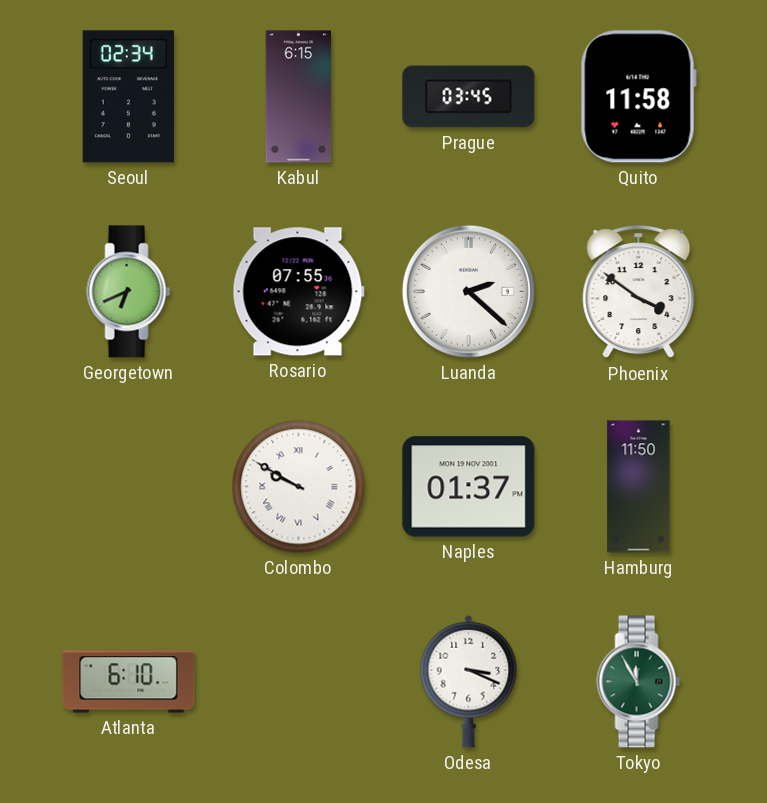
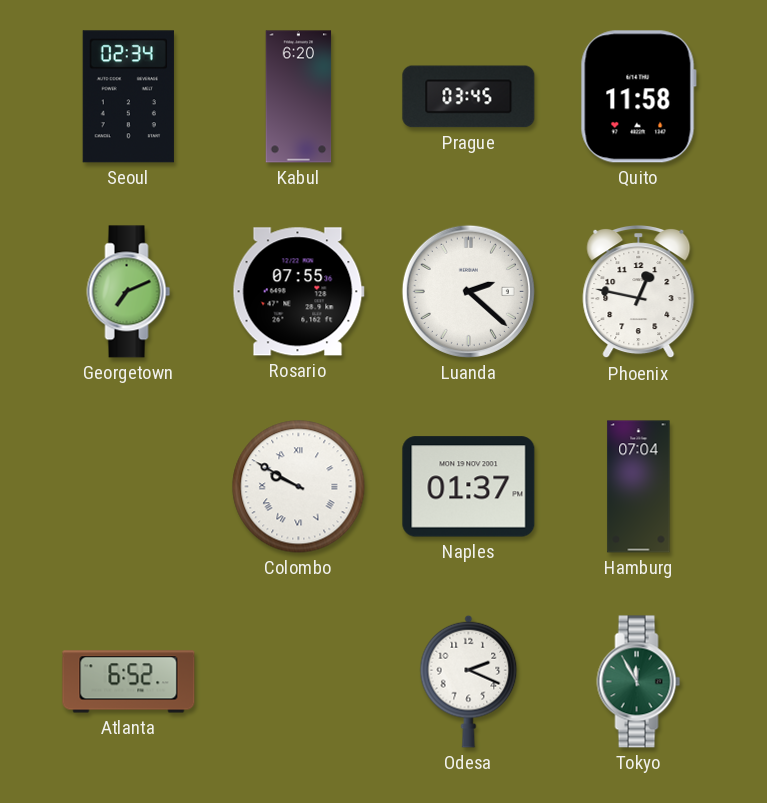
Kabul: 6:15 -> 6:20 (299, 97)
Georgetown: 6:41 -> 7:11 (129, 292)
Phoenix: 3:51 -> 12:47 (639, 293)
Hamburg: 11:50 -> 07:04 (639, 487)
Atlanta: 6:10 -> 6:52 (129, 682)
Odesa: 3:19 -> 2:19 (469, 681)
